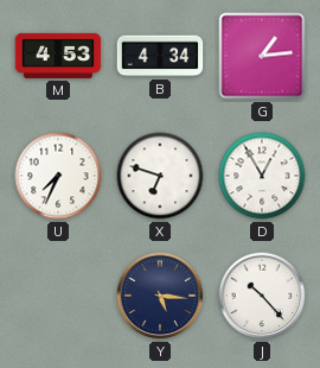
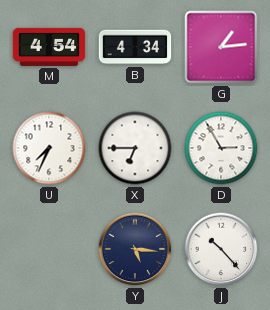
M: 4:53 -> 4:54 (49, 47)
X: 6:48 -> 6:45 (135, 148)
D: 12:55 -> 2:55 (221, 148)
